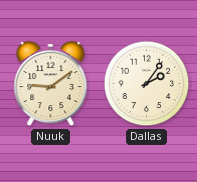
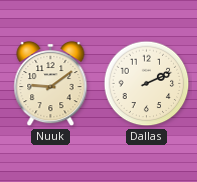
Dallas: 2:06 -> 2:11 (147, 84)
